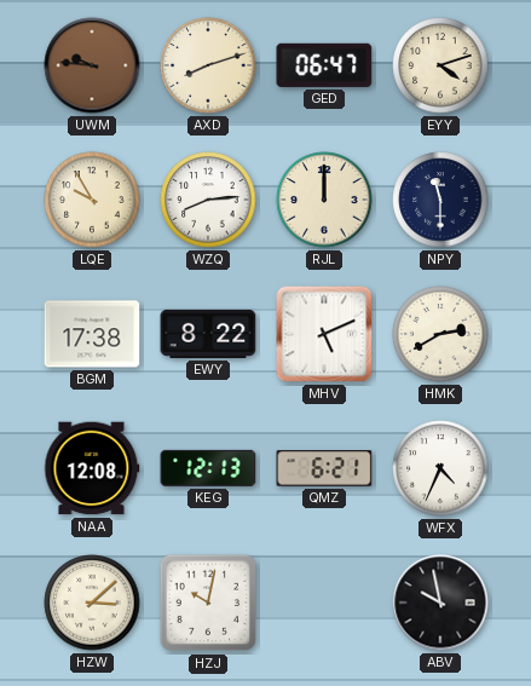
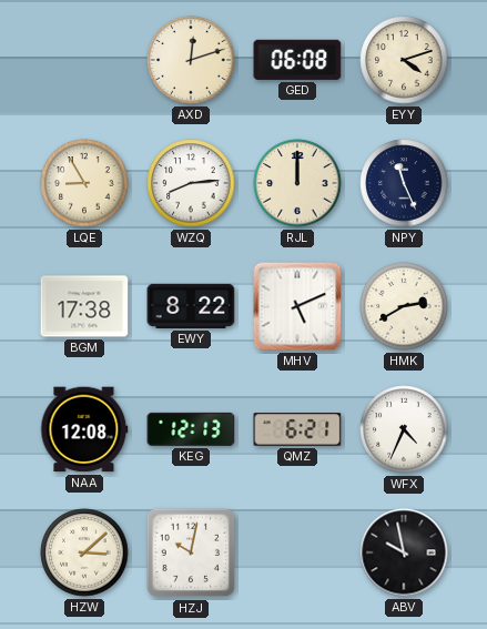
UWM: 9:46 -> none (92, 65)
AXD: 8:12 -> 12:12 (191, 60)
GED: 06:47 -> 06:08 (297, 60)
LQE: 9:55 -> 8:55 (84, 183)
NPY: 11:30 -> 11:26 (404, 183)
